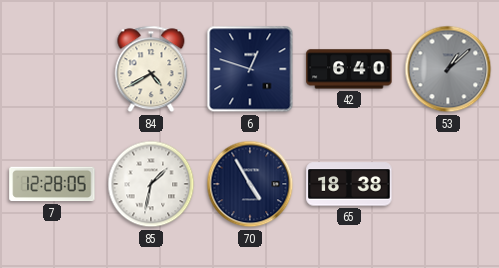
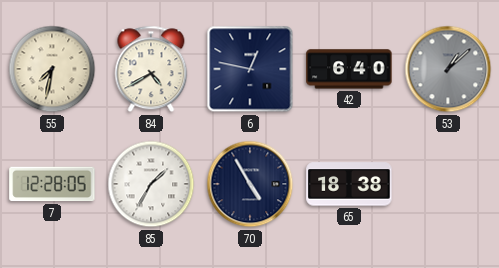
55: none -> 7:32 (52, 69)
6: 12:48 -> 12:47 (250, 69)
85: 1:32 -> 1:35 (151, 184)
